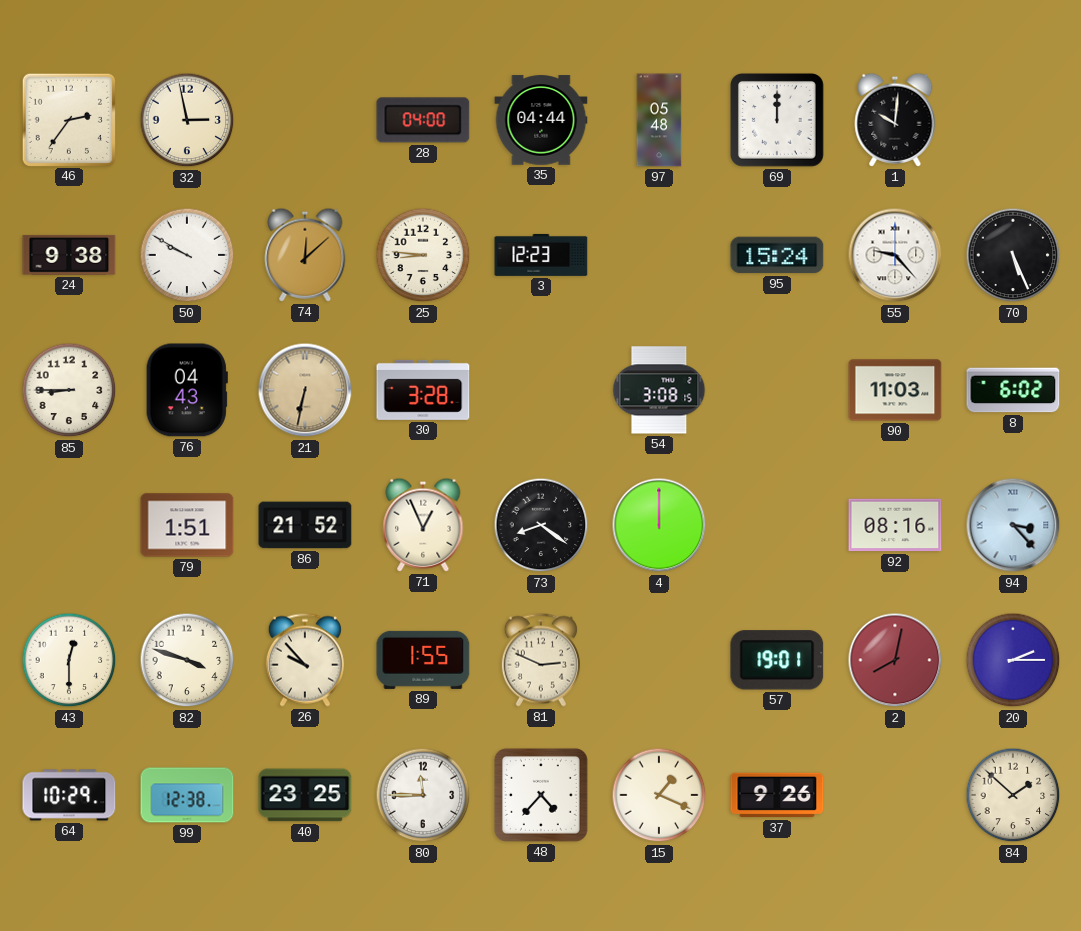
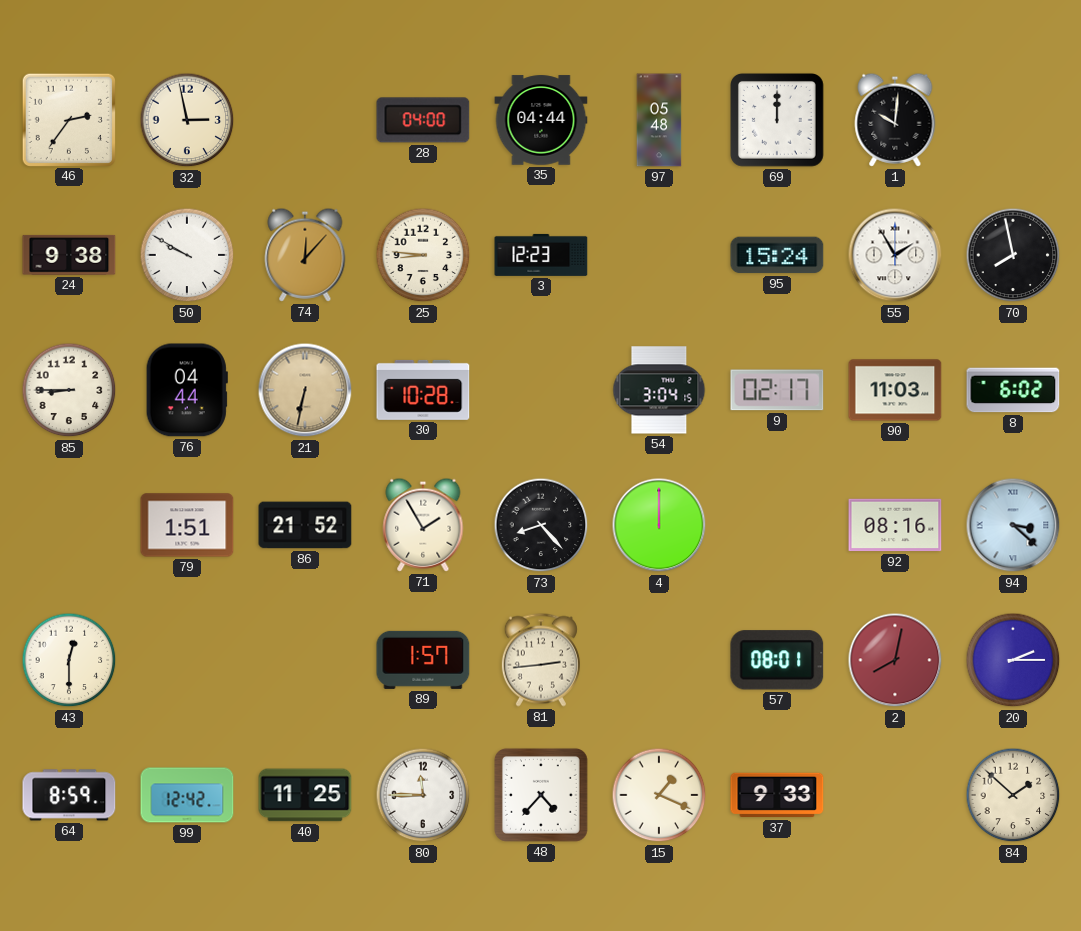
74: 12:08 -> 12:07 (305, 255)
55: 9:23 -> 1:55 (895, 255)
70: 5:26 -> 7:58 (1013, 255)
76: 04:43 -> 04:44 (187, 390)
30: 3:28 -> 10:28 (423, 390)
54: 3:08 -> 3:04 (659, 390)
9: none -> 02:17 (777, 390)
71: 12:56 -> 1:55 (423, 525)
73: 8:21 -> 8:23 (541, 525)
94: 3:23 -> 3:22 (1013, 525)
82: 3:48 -> none (187, 660)
26: 9:53 -> none (305, 660)
89: 1:55 -> 1:57 (423, 660)
81: 2:49 -> 2:44 (541, 660)
57: 19:01 -> 08:01 (777, 660)
64: 10:29 -> 8:59 (69, 795)
99: 12:38 -> 12:42 (187, 795)
40: 23:25 -> 11:25 (305, 795)
37: 9:26 -> 9:33 (777, 795)
